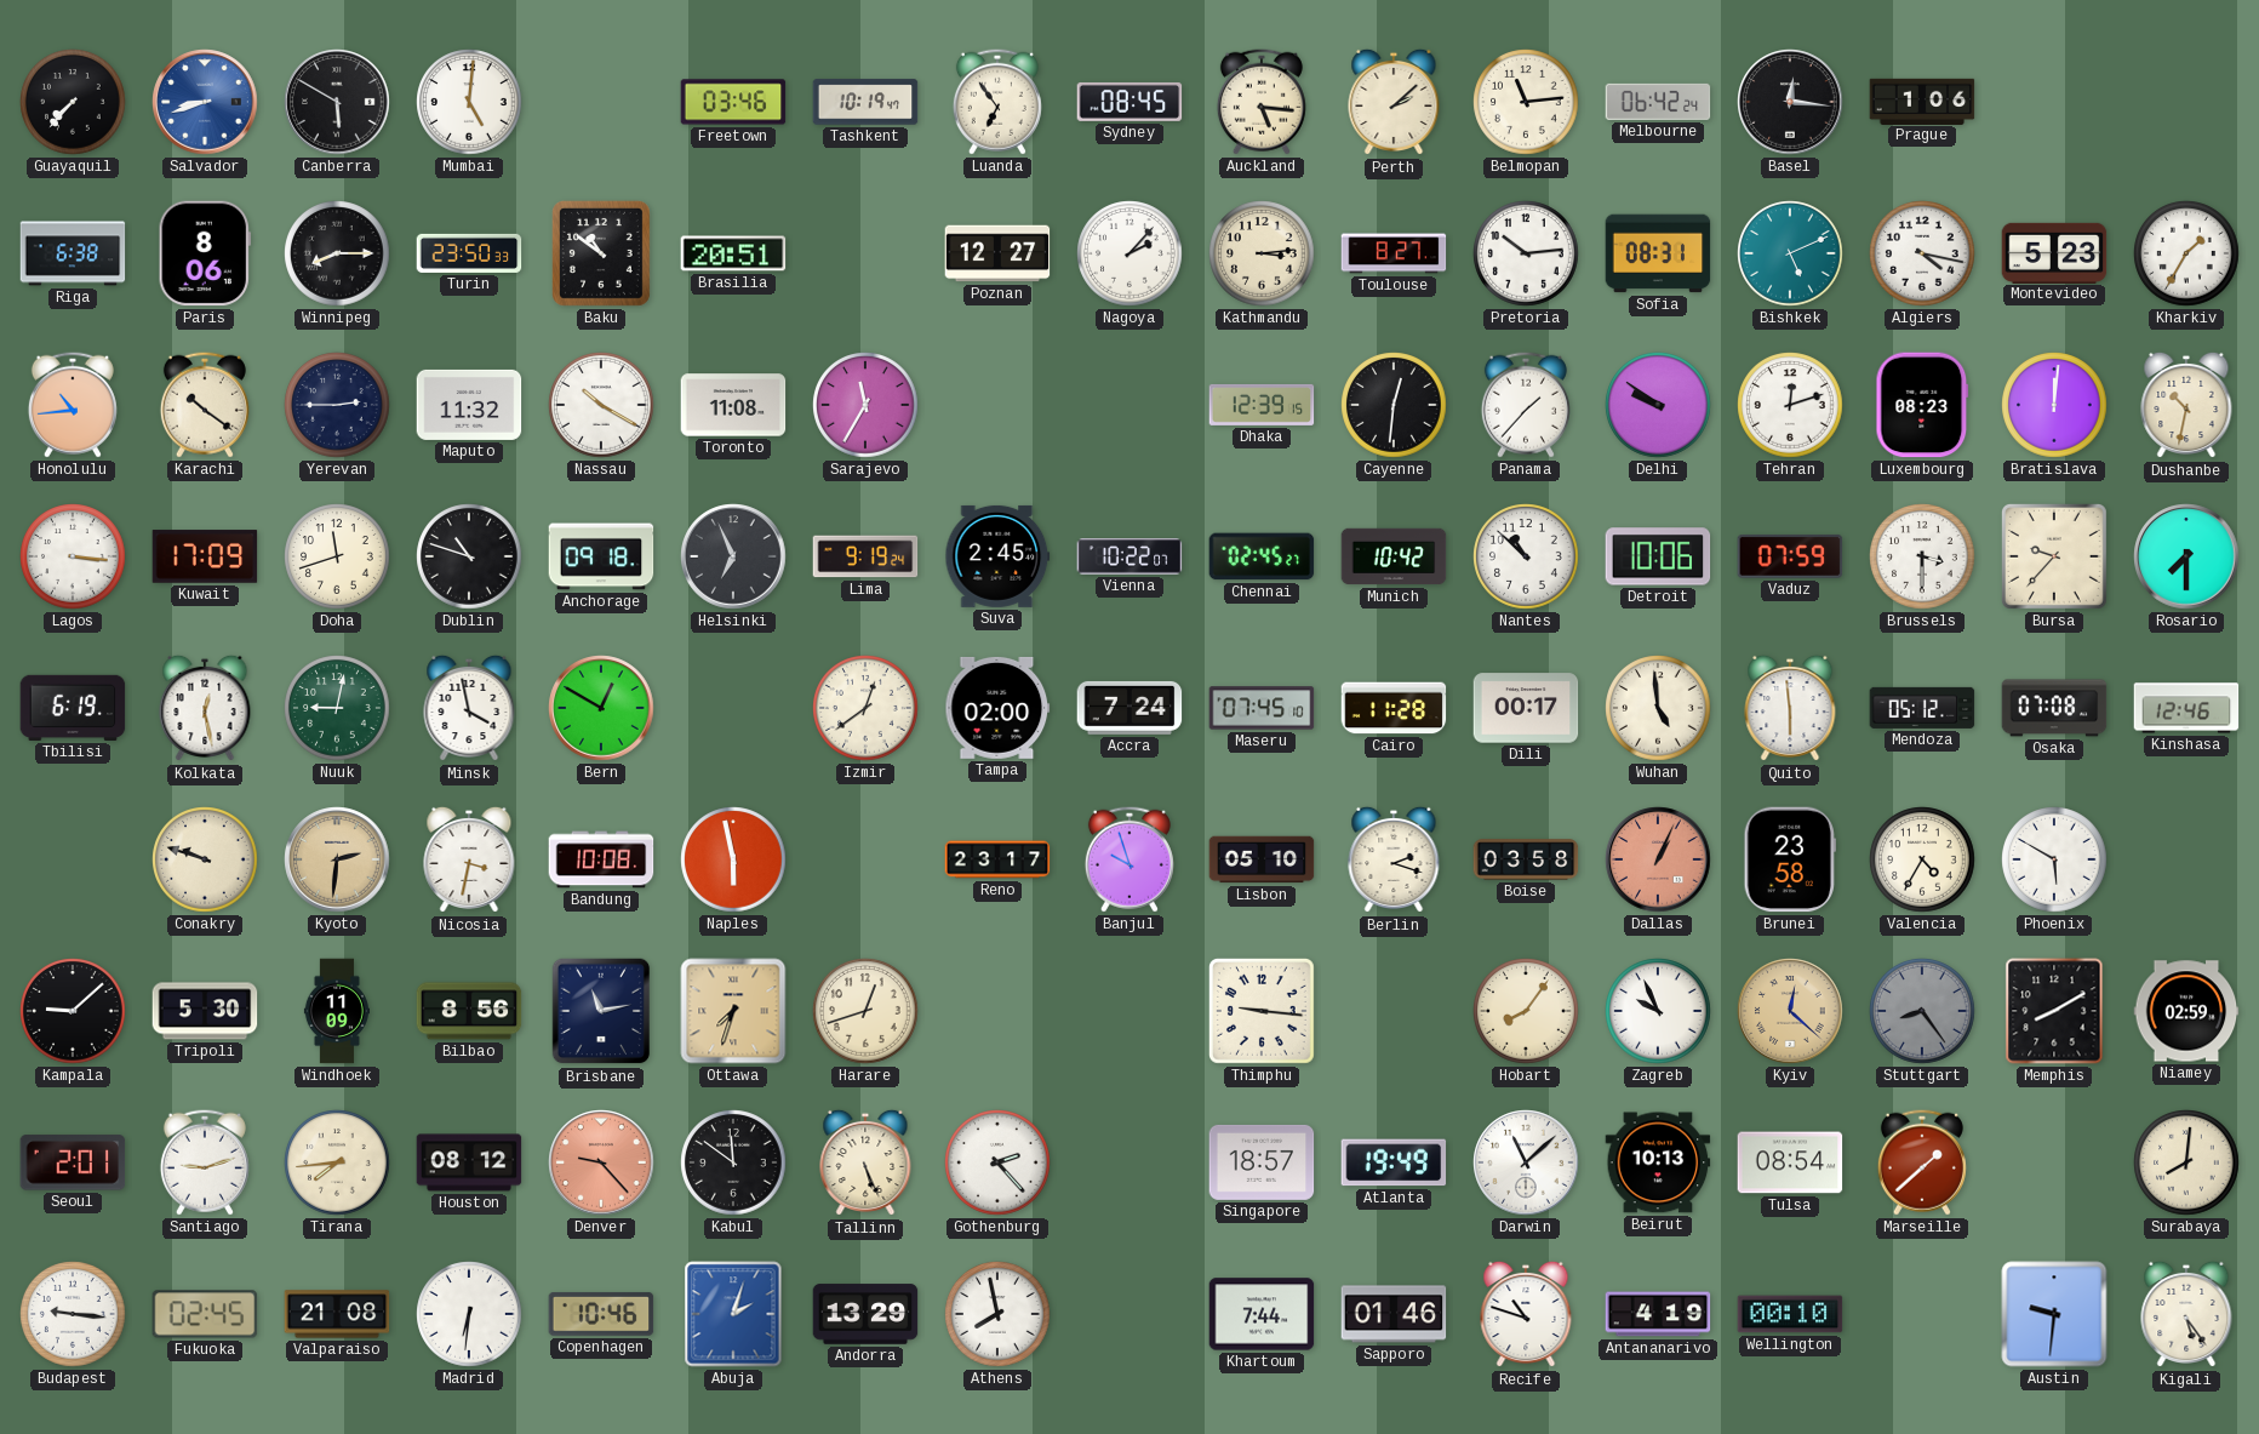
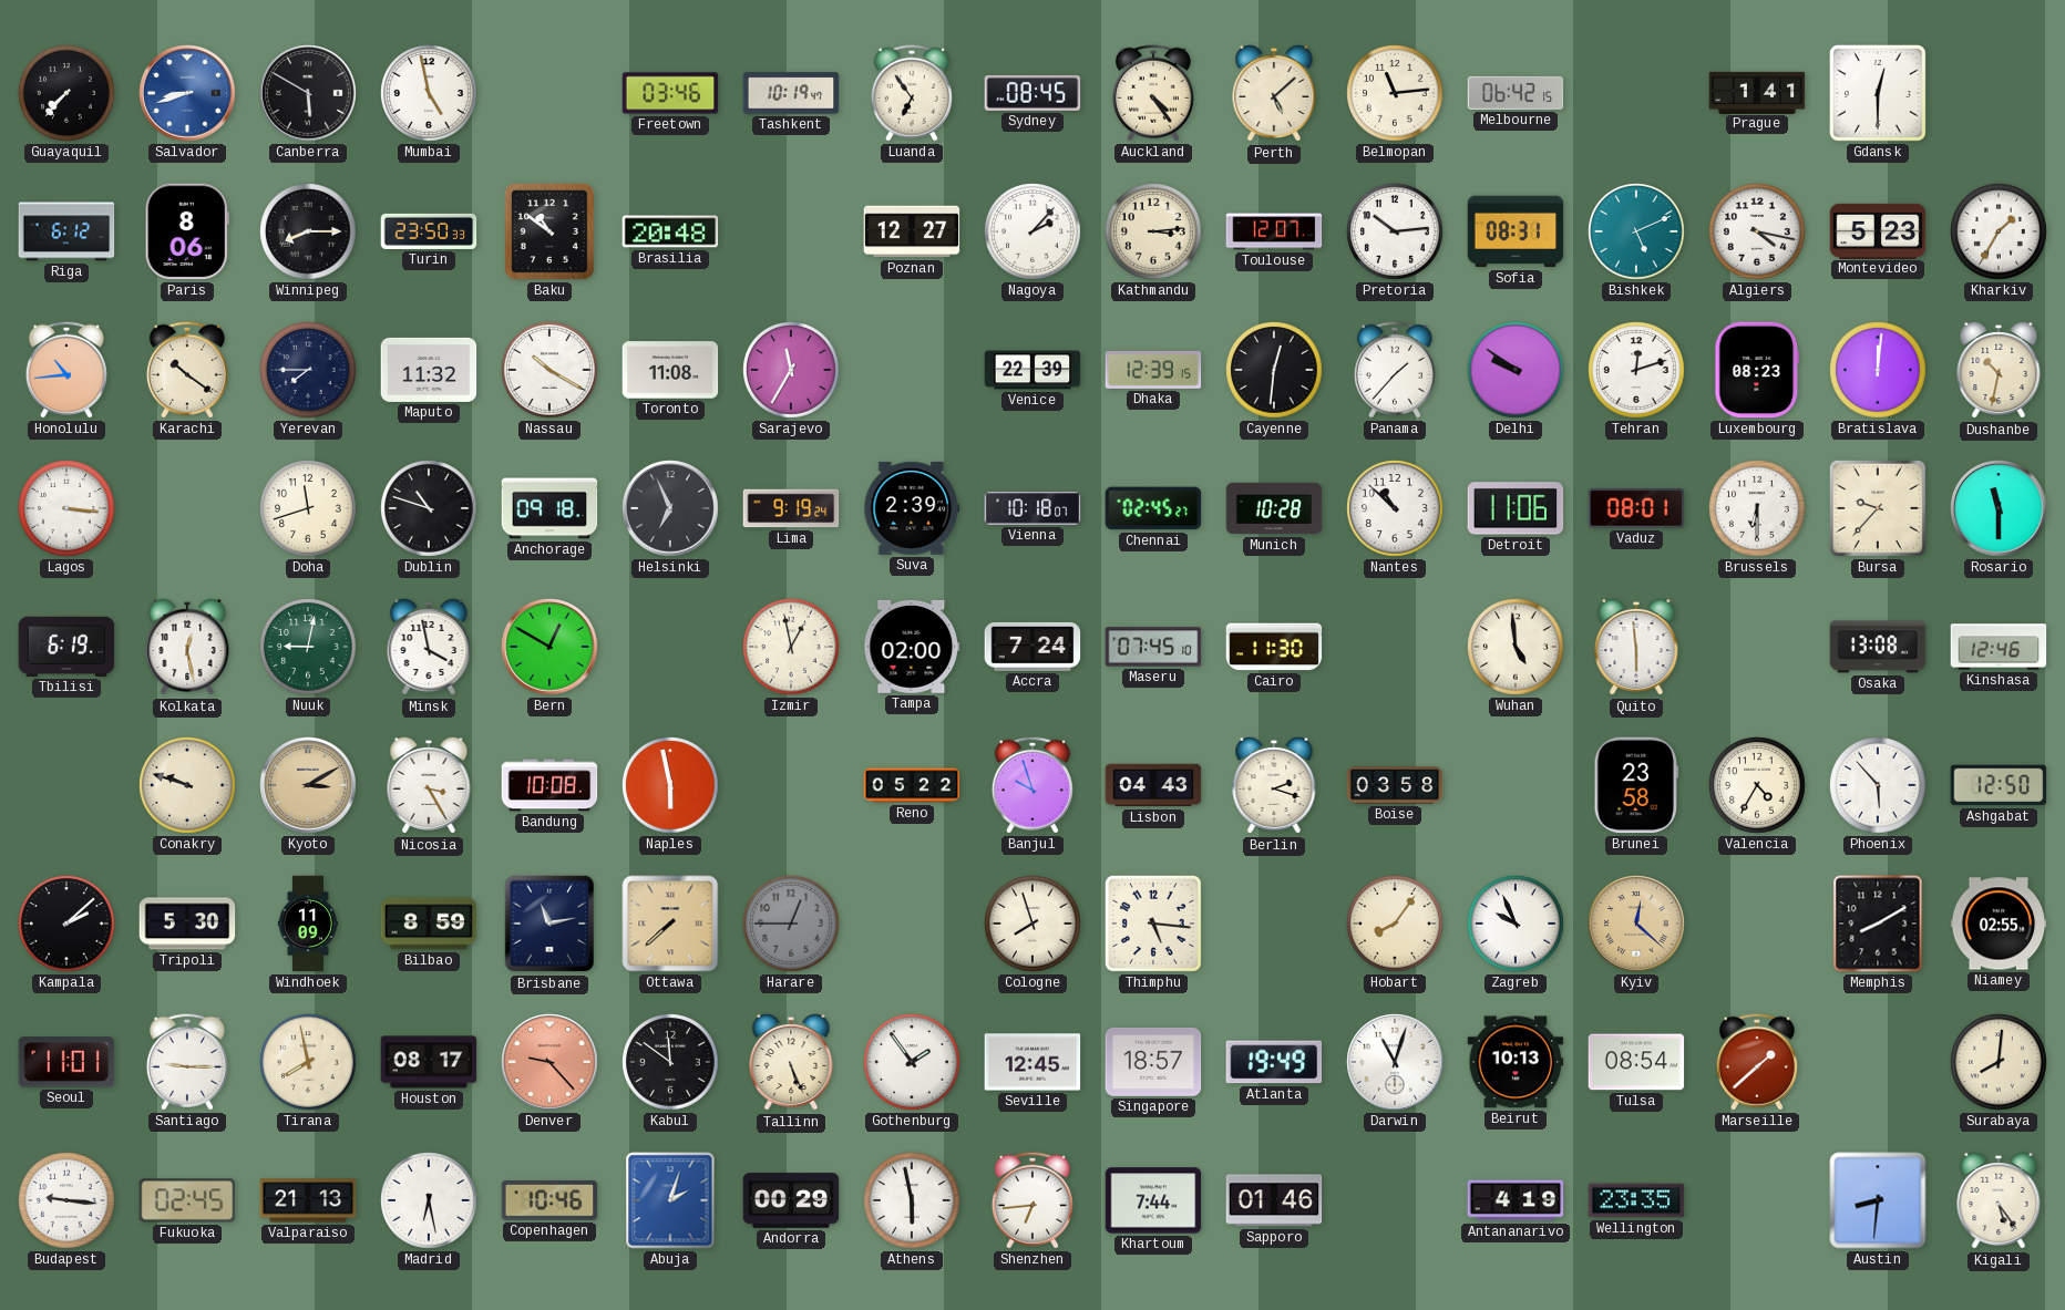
Mumbai: 5:01 -> 4:58 (429, 93)
Auckland: 5:16 -> 4:24 (1153, 93)
Perth: 2:08 -> 5:08 (1274, 93)
Melbourne: 06:42:24 -> 06:42:15 (1516, 93)
Basel: 12:16 -> none (1790, 102)
Prague: 1:06 -> 1:41 (1757, 92)
Gdansk: none -> 12:30 (1878, 93)
Riga: 6:38 -> 6:12 (66, 231)
Brasilia: 20:51 -> 20:48 (670, 231)
Toulouse: 8:27 -> 12:07 (1274, 231)
Yerevan: 2:45 -> 7:45 (308, 370)
Venice: none -> 22:39 (1032, 370)
Kuwait: 17:09 -> none (205, 556)
Suva: 2:45 -> 2:39 (912, 508)
Vienna: 10:22 -> 10:18 (1032, 508)
Munich: 10:42 -> 10:28 (1274, 508)
Detroit: 10:06 -> 11:06 (1516, 508)
Vaduz: 07:59 -> 08:01 (1636, 508)
Brussels: 3:30 -> 6:30 (1757, 508)
Rosario: 7:30 -> 11:30 (1999, 508)
Izmir: 12:39 -> 12:58 (791, 647)
Cairo: 11:28 -> 11:30 (1274, 647)
Dili: 00:17 -> none (1526, 708)
Mendoza: 05:12 -> none (1922, 708)
Osaka: 07:08 -> 13:08 (1878, 647)
Kyoto: 2:31 -> 3:10 (308, 785)
Nicosia: 3:32 -> 3:25 (429, 785)
Reno: 23:17 -> 05:22 (912, 785)
Lisbon: 05:10 -> 04:43 (1153, 785)
Dallas: 1:04 -> none (1658, 859)
Phoenix: 5:50 -> 5:53 (1878, 785)
Ashgabat: none -> 12:50 (1999, 785)
Kampala: 9:08 -> 2:08 (66, 924)
Bilbao: 8:56 -> 8:59 (429, 924)
Ottawa: 7:33 -> 7:38 (670, 924)
Harare: 12:42 -> 12:45 (791, 924)
Harare dial: cream -> grey (791, 924)
Cologne: none -> 7:57 (1032, 924)
Thimphu: 9:16 -> 5:16 (1153, 924)
Stuttgart: 8:24 -> none (1922, 1011)
Niamey: 02:59 -> 02:55 (1999, 924)
Seoul: 2:01 -> 11:01 (66, 1062)
Santiago: 9:12 -> 9:15 (187, 1062)
Tirana: 7:44 -> 7:58 (308, 1062)
Houston: 08:12 -> 08:17 (429, 1062)
Gothenburg: 2:23 -> 1:54 (912, 1062)
Seville: none -> 12:45 (1032, 1062)
Darwin: 11:08 -> 11:03 (1395, 1062)
Valparaiso: 21:08 -> 21:13 (308, 1200)
Madrid: 6:31 -> 6:28 (429, 1200)
Andorra: 13:29 -> 00:29 (791, 1200)
Athens: 7:58 -> 5:58 (912, 1200)
Shenzhen: none -> 6:44 (1032, 1200)
Recife: 10:48 -> none (1526, 1314)
Wellington: 00:10 -> 23:35 (1636, 1200)
Austin: 9:31 -> 8:31 (1878, 1200)
